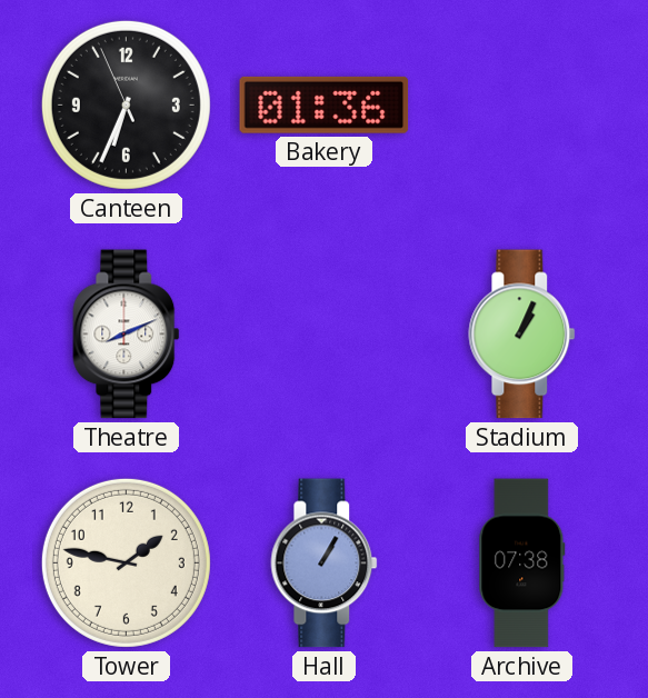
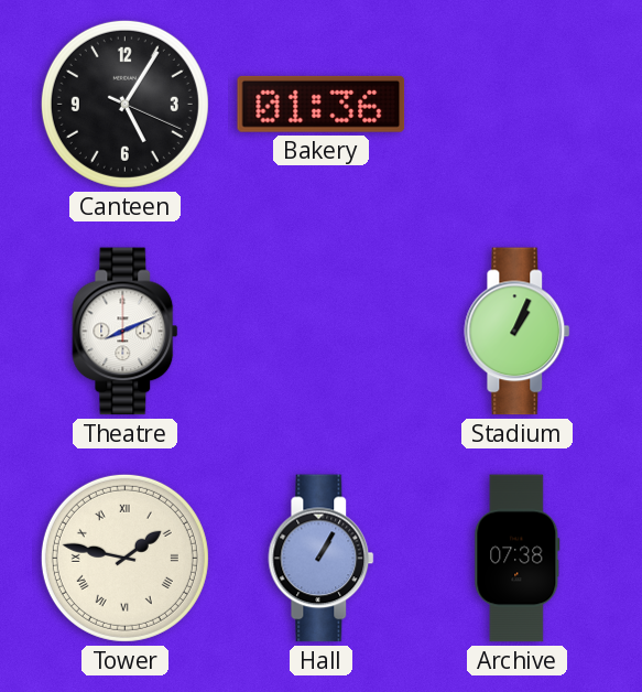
Canteen: 6:33 -> 5:05 (124, 104)
Tower numerals: Arabic -> Roman (124, 558)
